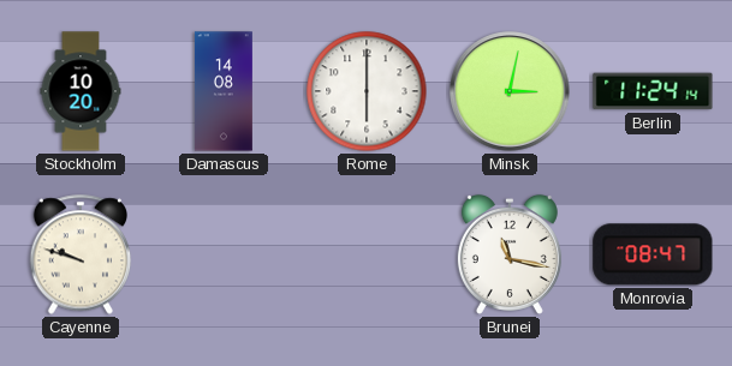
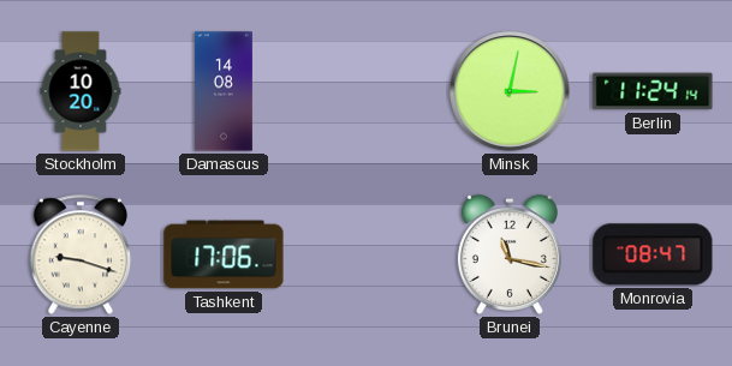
Rome: 6:00 -> none (367, 91)
Cayenne: 9:48 -> 9:18 (81, 254)
Tashkent: none -> 17:06 (224, 254)
